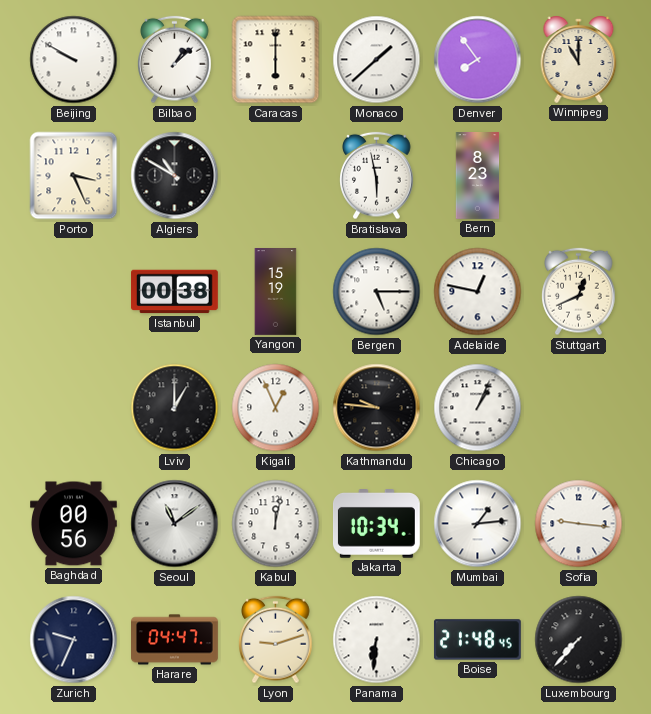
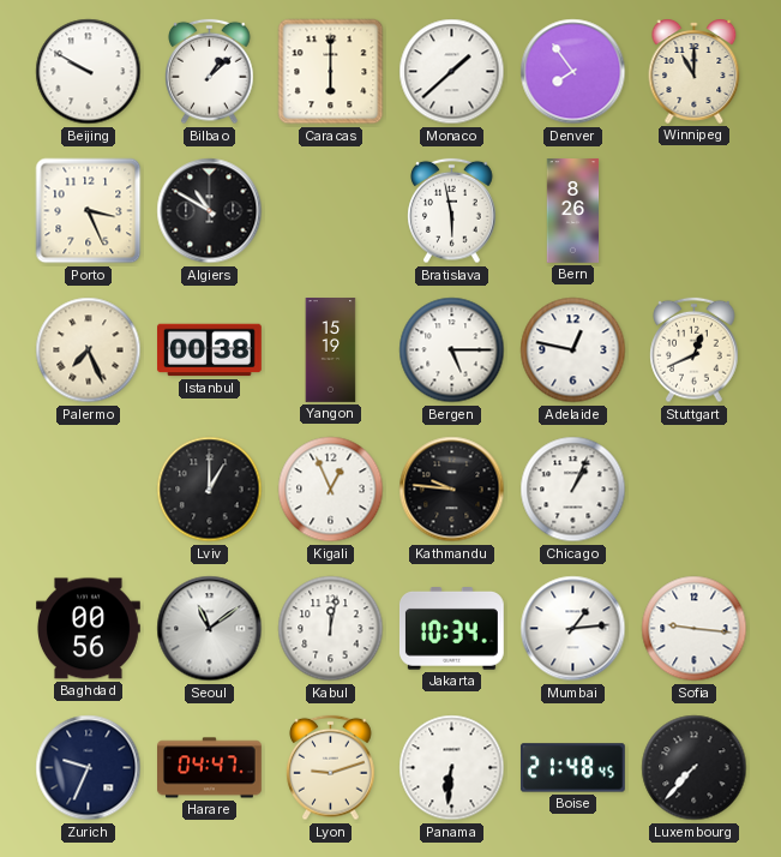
Bern: 8:23 -> 8:26 (573, 211)
Palermo: none -> 7:26 (89, 350)
